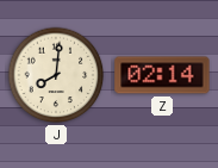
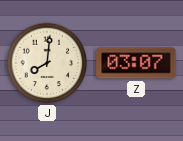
Z: 02:14 -> 03:07 (136, 63)
